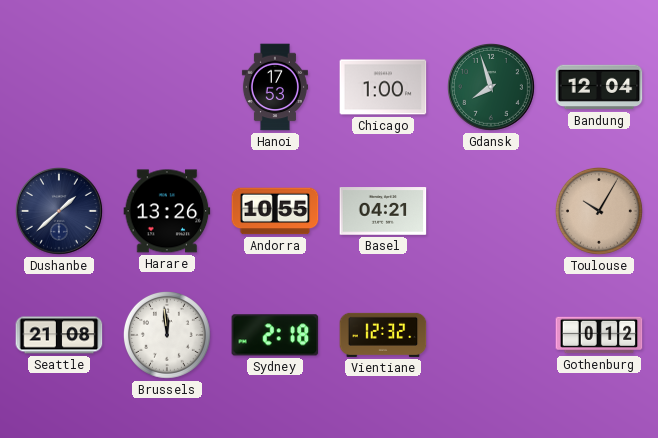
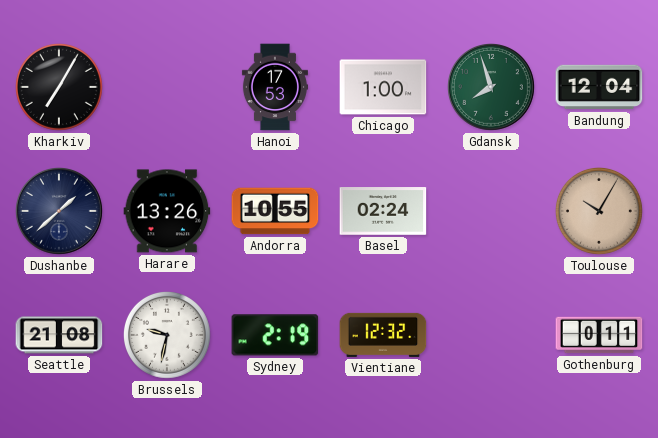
Kharkiv: none -> 7:05 (59, 87)
Basel: 04:21 -> 02:24 (383, 211)
Brussels: 11:59 -> 9:32 (167, 335)
Sydney: 2:18 -> 2:19 (275, 335)
Gothenburg: 0:12 -> 0:11 (599, 335)
